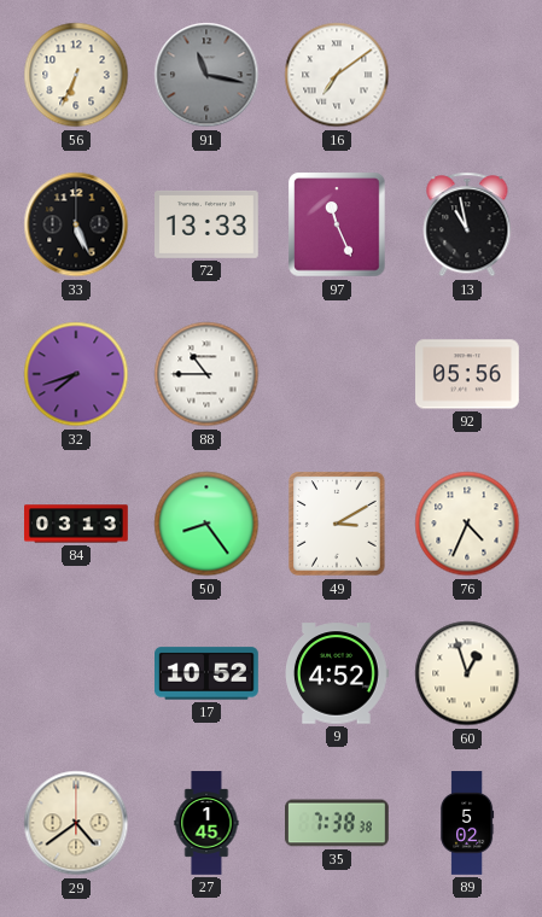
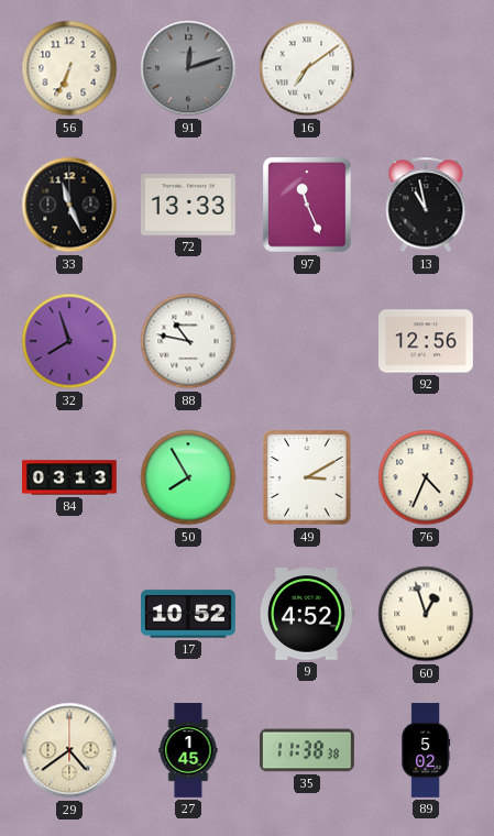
91: 11:17 -> 12:12 (188, 68)
33: 5:26 -> 11:26 (69, 205)
32: 7:42 -> 7:57 (69, 341)
88: 10:45 -> 10:47 (188, 341)
92: 05:56 -> 12:56 (427, 341)
50: 8:24 -> 7:55 (188, 477)
35: 7:38 -> 11:38 (308, 750)
